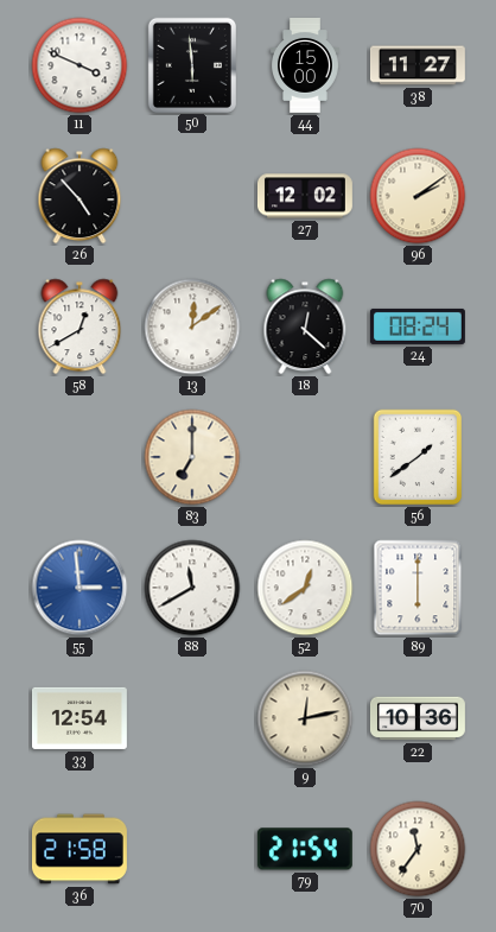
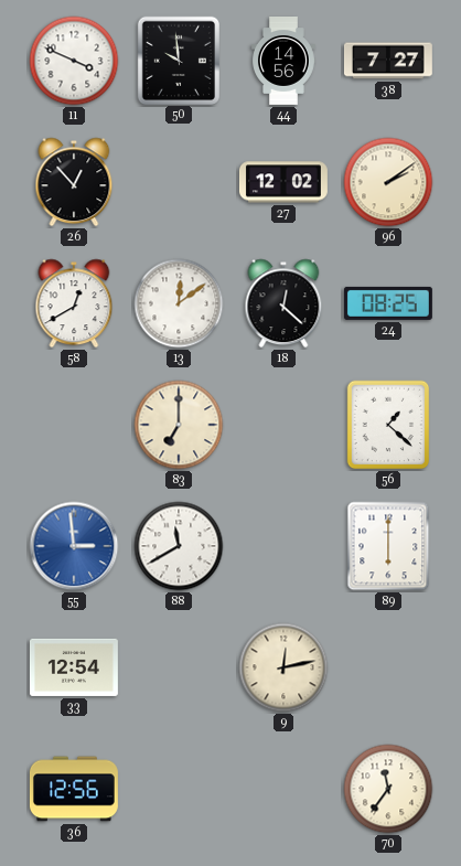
50: 5:59 -> 9:59 (178, 60)
44: 15:00 -> 14:56 (285, 62)
38: 11:27 -> 7:27 (388, 61)
26: 4:53 -> 12:53 (74, 182)
24: 08:24 -> 08:25 (388, 303)
56: 1:39 -> 1:22 (388, 425)
52: 12:39 -> none (305, 588)
22: 10:36 -> none (418, 718)
36: 21:58 -> 12:56 (74, 789)
79: 21:54 -> none (305, 849)
